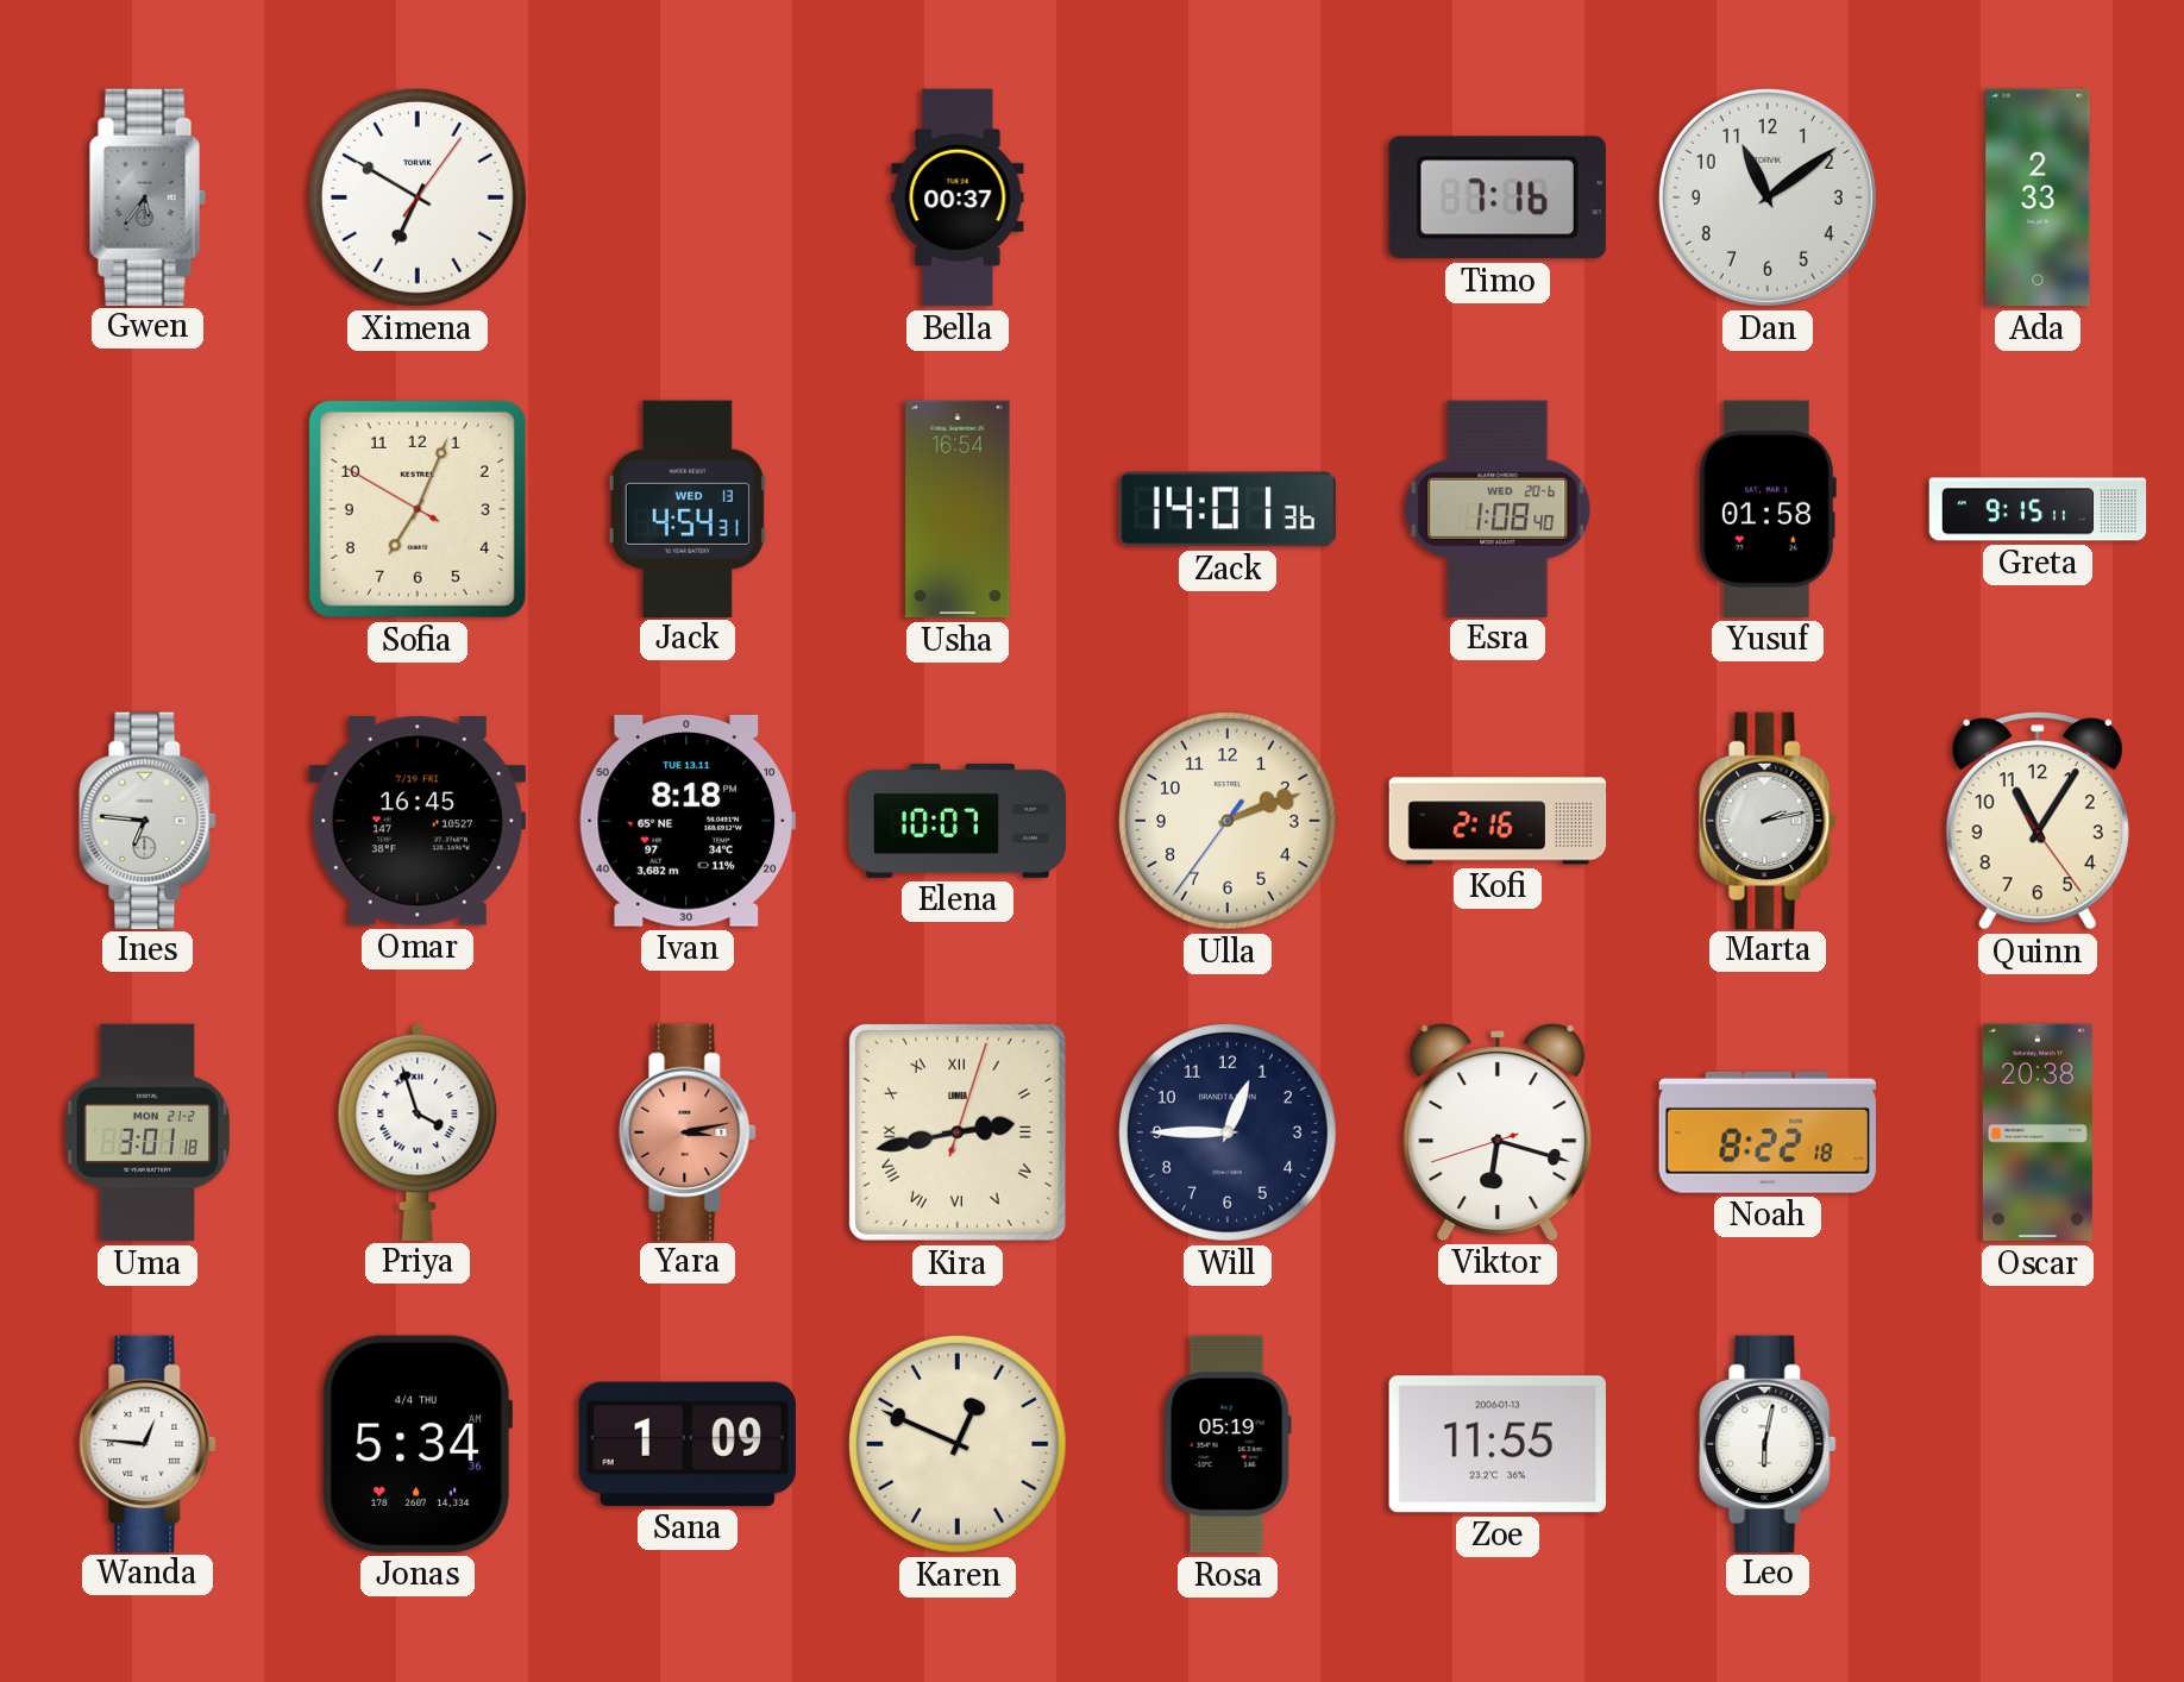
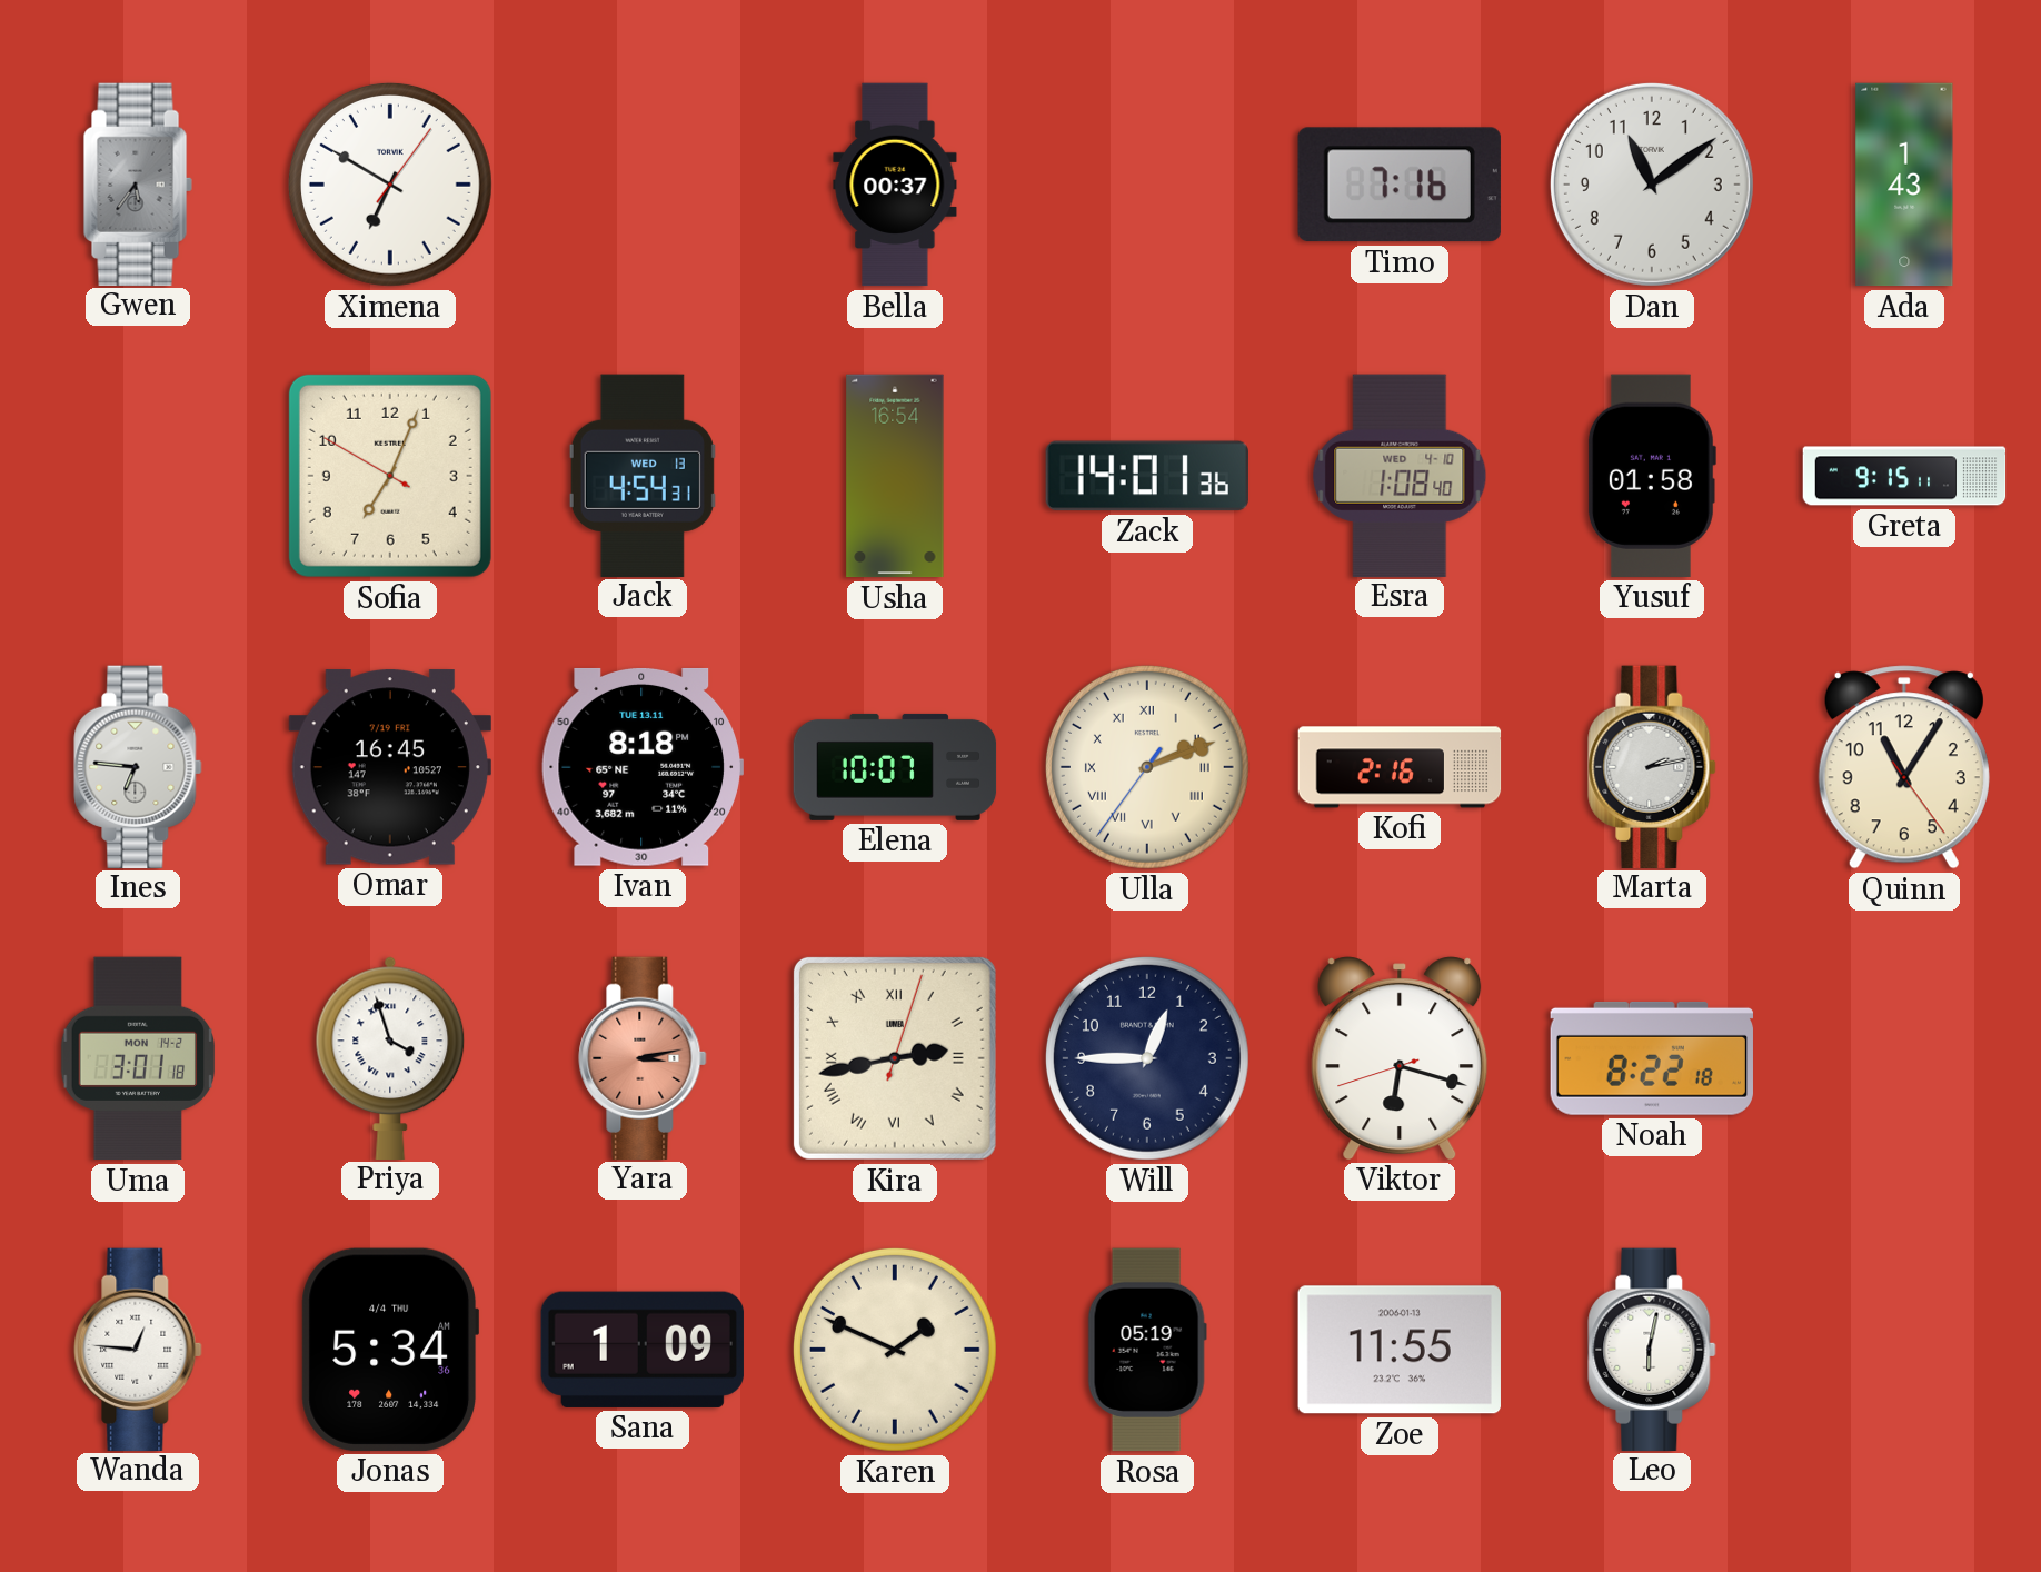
Ada: 2:33 -> 1:43 (1904, 185)
Esra date: WED 20-6 -> WED 4-10 (1400, 475)
Ulla numerals: Arabic -> Roman (1147, 767)
Uma date: MON 21-2 -> MON 14-2 (138, 1058)
Oscar: 20:38 -> none (2038, 1132)
Karen: 12:49 -> 1:49 (895, 1350)
